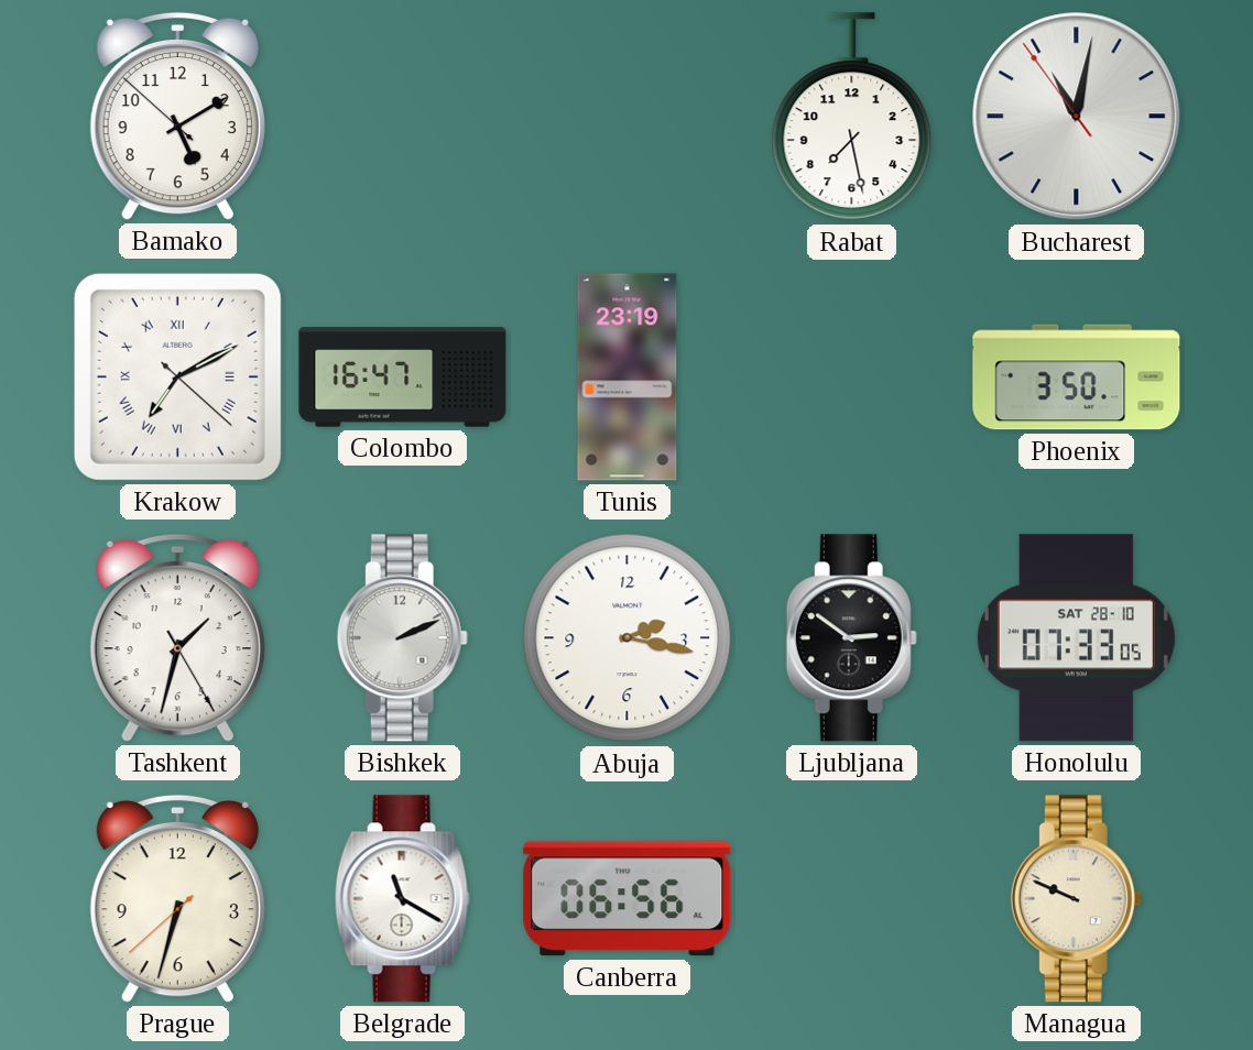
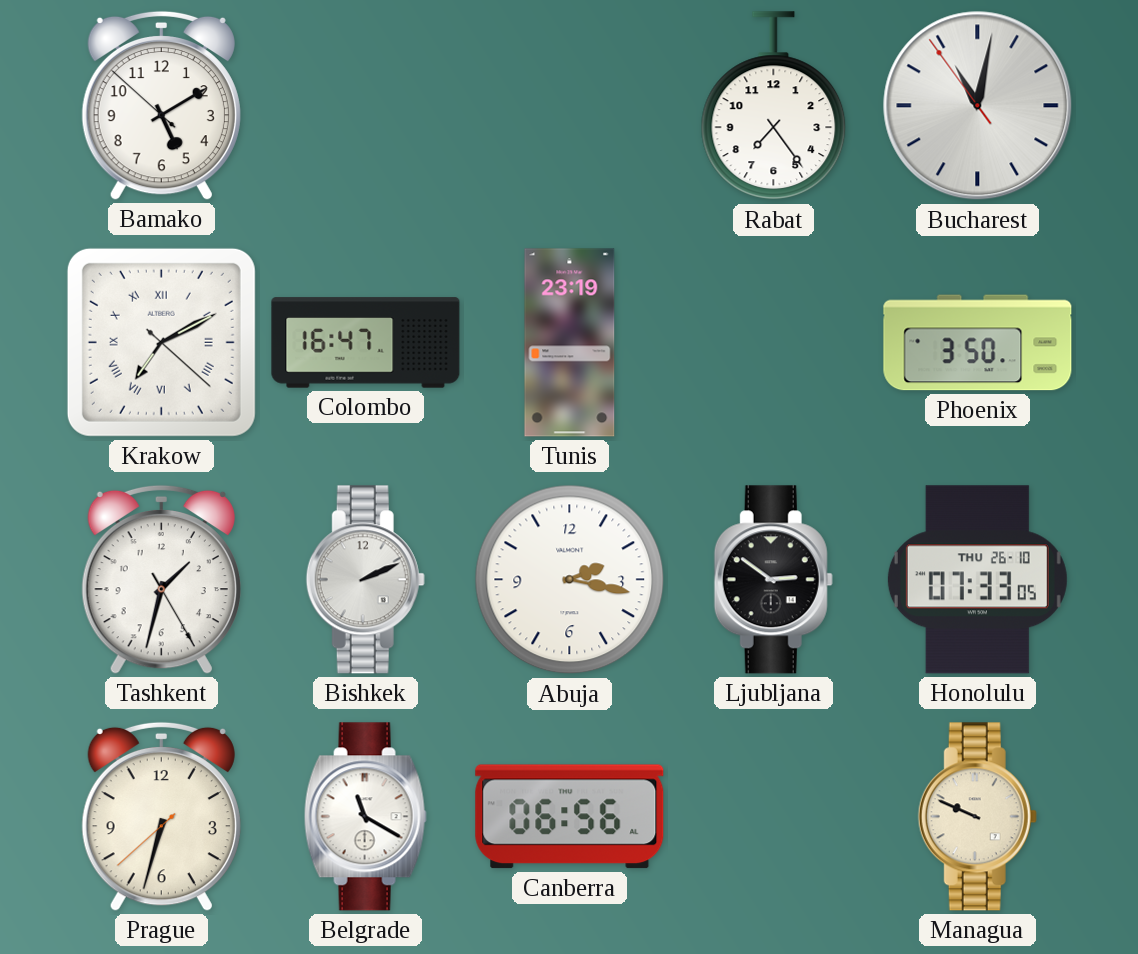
Rabat: 7:28 -> 7:24 (774, 106)
Honolulu date: SAT 28-10 -> THU 26-10 (977, 580)
